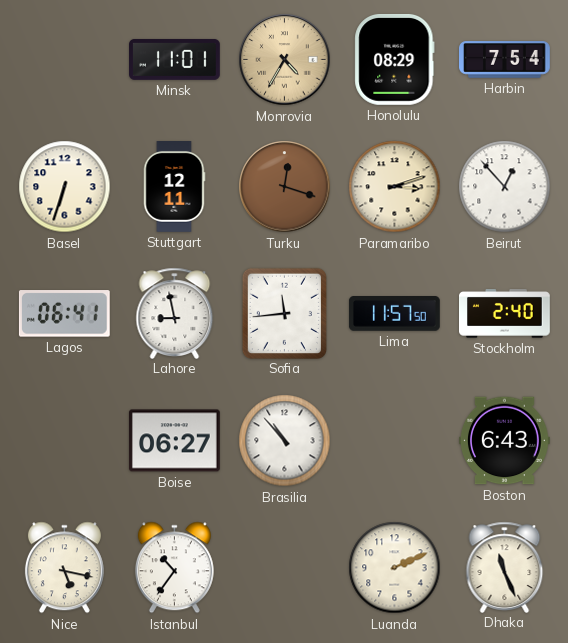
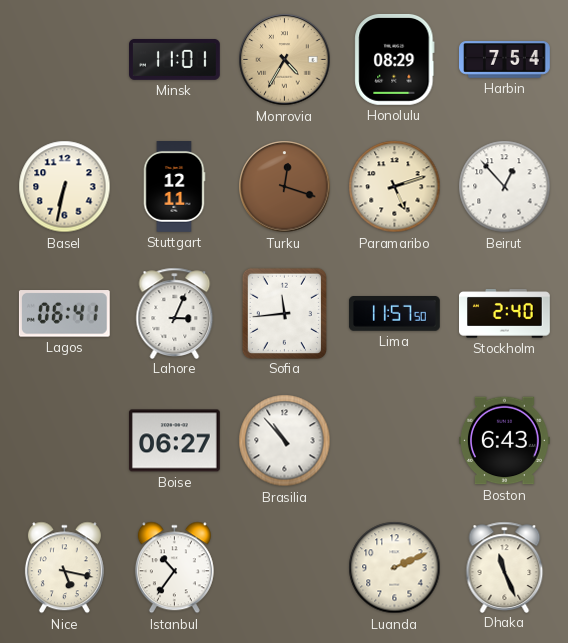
Basel: 6:33 -> 6:32 (65, 187)
Paramaribo: 3:12 -> 5:12 (395, 187)
Lahore: 8:58 -> 3:04 (175, 313)
